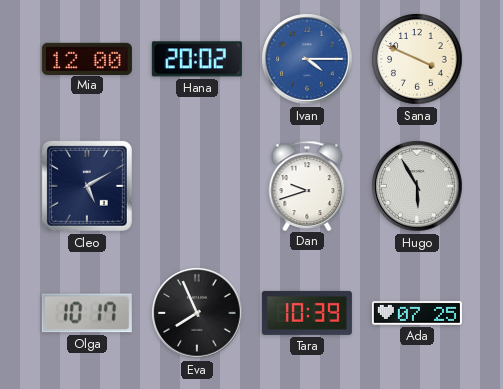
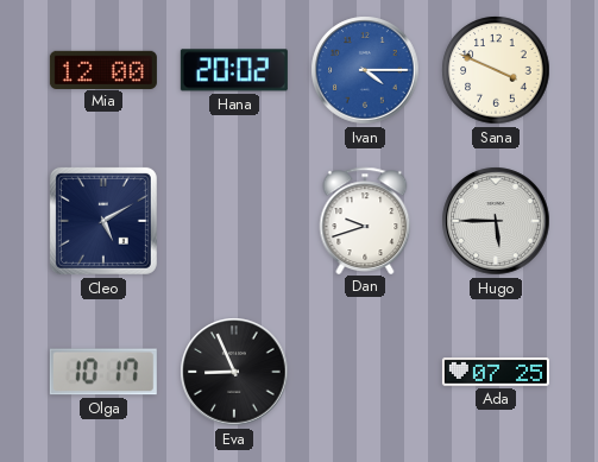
Hugo: 5:55 -> 5:45 (496, 221)
Eva: 7:56 -> 8:56 (234, 372)
Tara: 10:39 -> none (307, 313)
